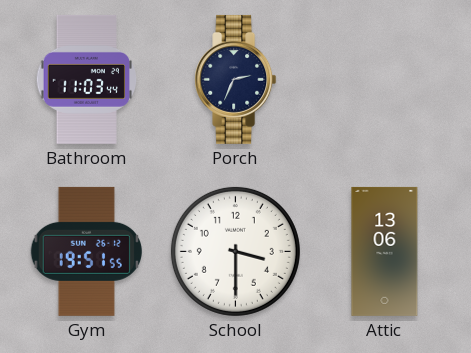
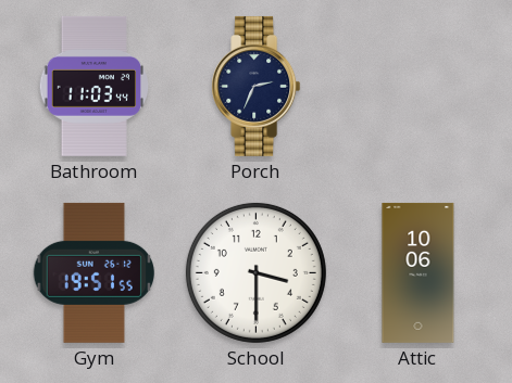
Attic: 13:06 -> 10:06 (419, 272)
